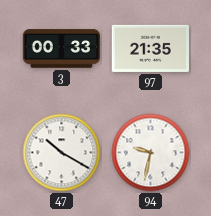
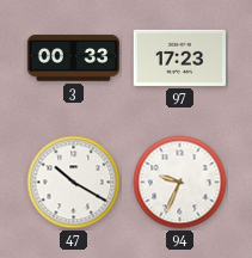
97: 21:35 -> 17:23 (179, 57)
94: 9:32 -> 9:34 (180, 183)
